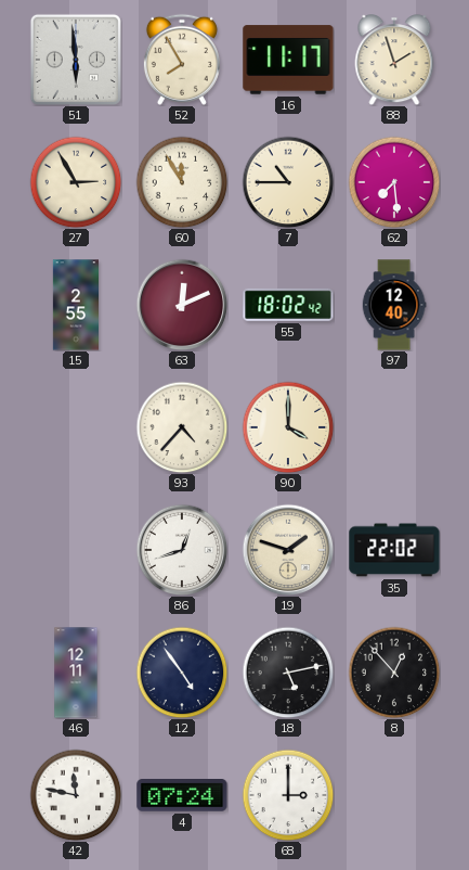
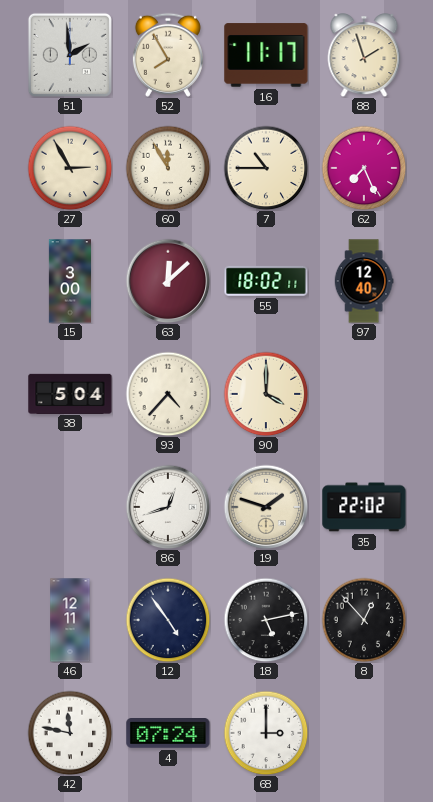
51: 5:59 -> 1:59 (70, 55)
62: 7:29 -> 7:26 (364, 168)
15: 2:55 -> 3:00 (69, 281)
63: 12:11 -> 12:08 (168, 281)
55: 18:02:42 -> 18:02:11 (266, 281)
38: none -> 5:04 (70, 393)
